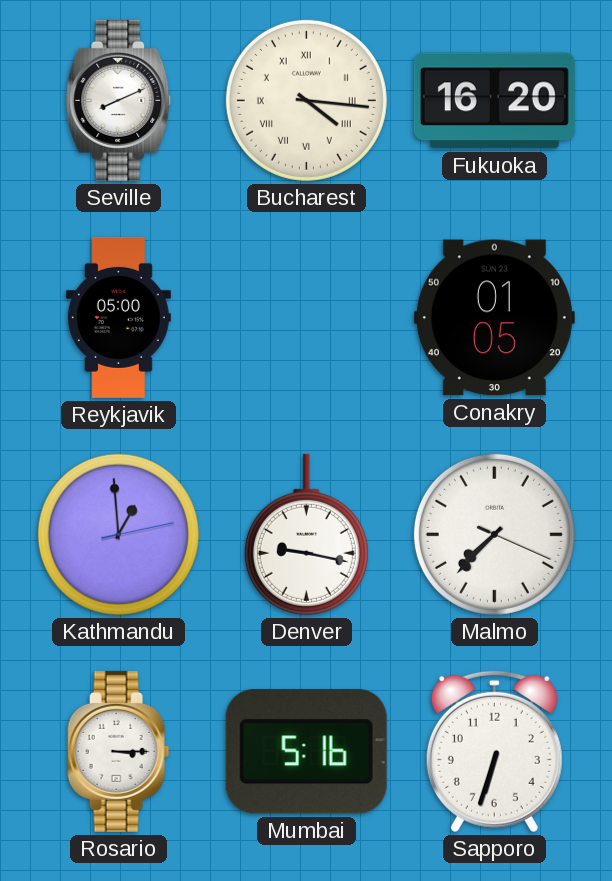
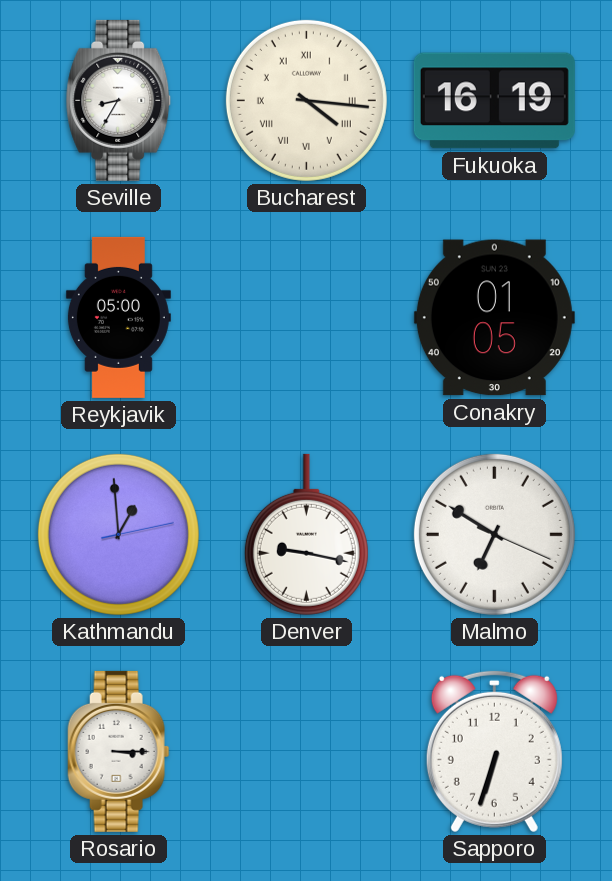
Seville: 8:11 -> 8:35 (119, 100)
Fukuoka: 16:20 -> 16:19 (494, 101)
Malmo: 7:37 -> 6:50 (494, 534)
Mumbai: 5:16 -> none (306, 751)
